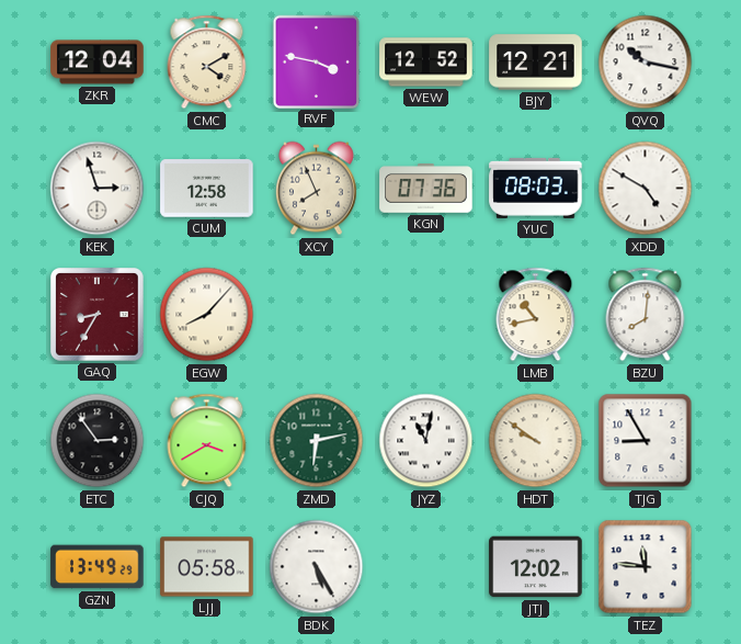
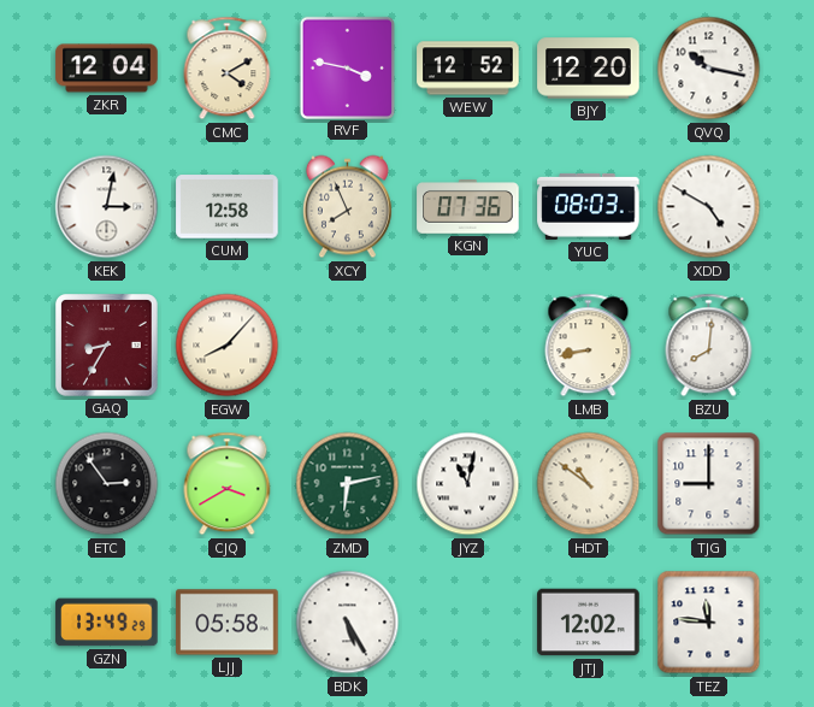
BJY: 12:21 -> 12:20 (589, 69)
KEK: 2:57 -> 3:02 (107, 207)
LMB: 10:43 -> 8:43 (589, 346)
HDT: 9:51 -> 10:51 (589, 484)
TJG: 8:55 -> 9:00 (709, 484)
